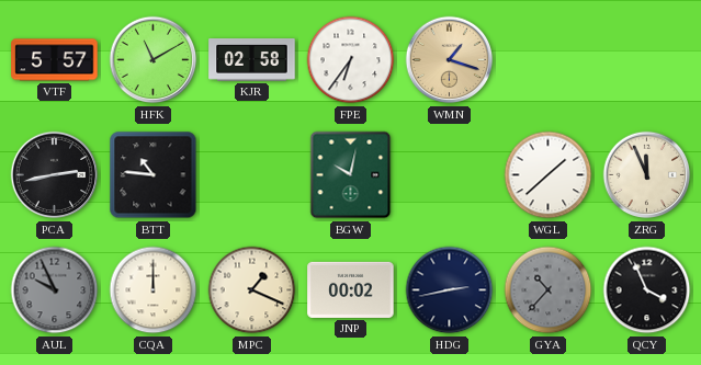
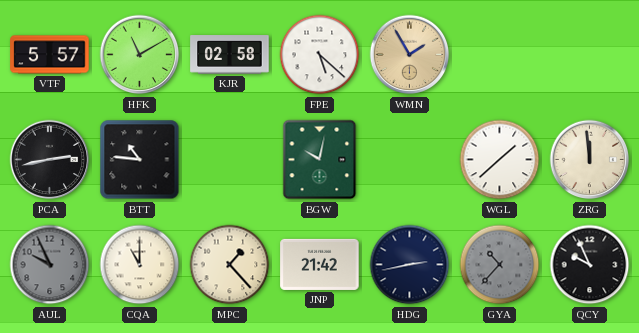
FPE: 6:36 -> 5:22 (320, 55)
WMN: 1:18 -> 1:55 (410, 55)
ZRG: 11:56 -> 11:59 (590, 160)
CQA: 12:00 -> 11:00 (140, 265)
MPC: 1:19 -> 1:23 (230, 265)
JNP: 00:02 -> 21:42 (320, 264)
QCY: 3:56 -> 9:56 (590, 265)
